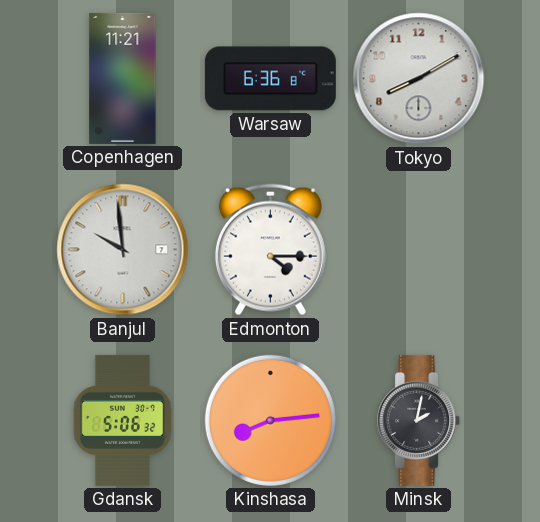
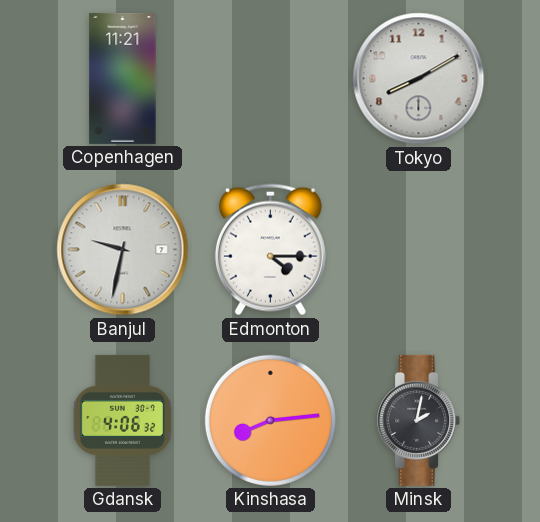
Warsaw: 6:36 -> none (270, 79)
Banjul: 9:59 -> 9:32 (123, 250)
Gdansk: 5:06 -> 4:06 (122, 420)
